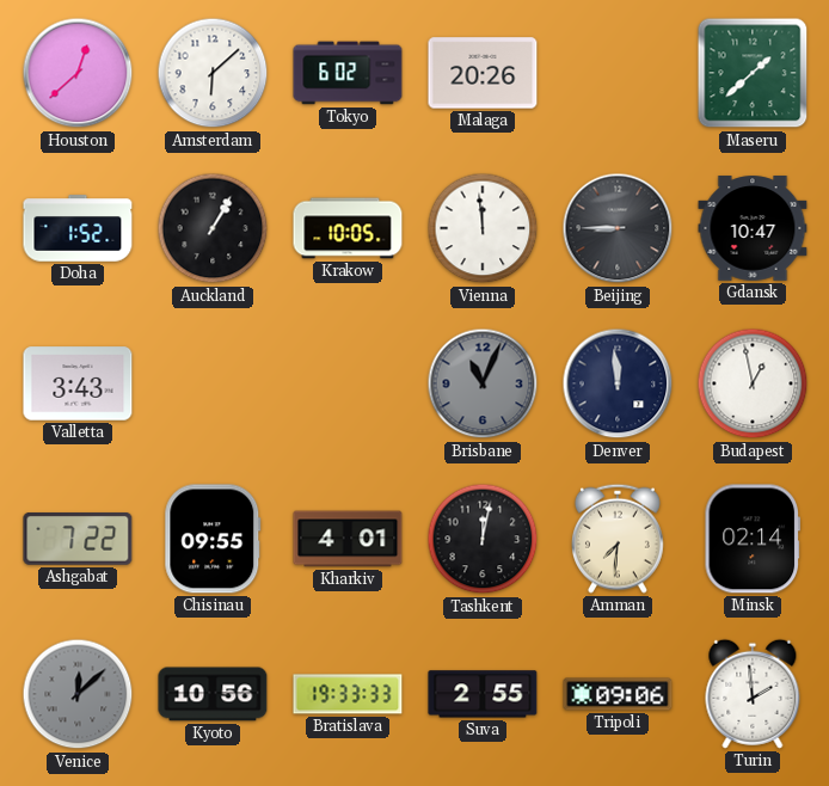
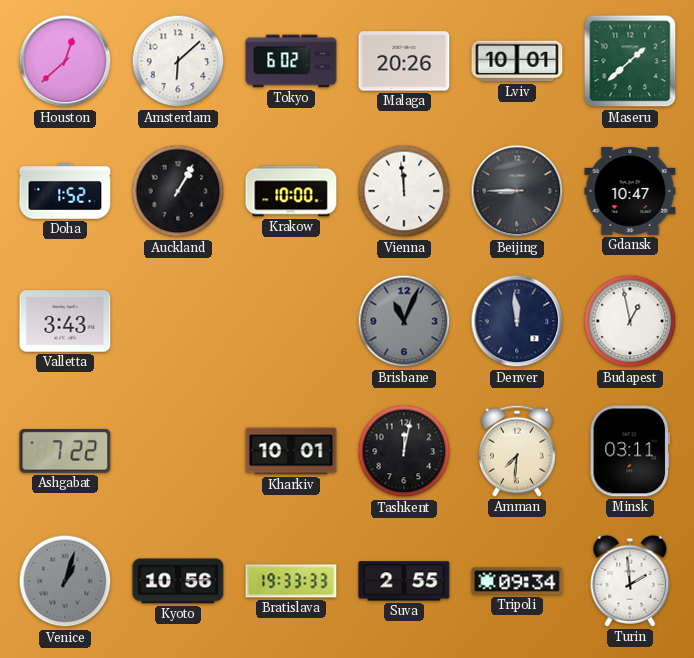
Lviv: none -> 10:01 (517, 61)
Krakow: 10:05 -> 10:00 (291, 191)
Chisinau: 09:55 -> none (213, 539)
Kharkiv: 4:01 -> 10:01 (291, 451)
Minsk: 02:14 -> 03:11 (629, 451)
Venice: 12:08 -> 1:03 (65, 581)
Tripoli: 09:06 -> 09:34 (517, 581)
